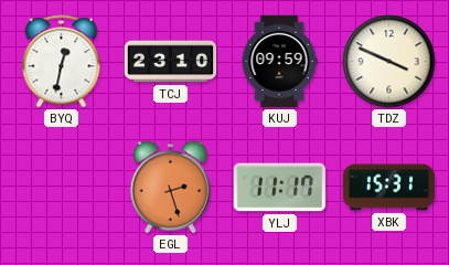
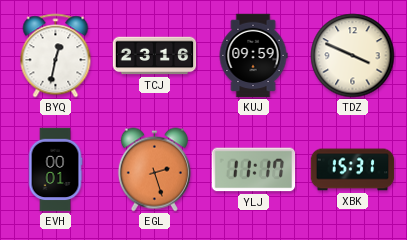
TCJ: 23:10 -> 23:16 (155, 56)
EVH: none -> 00:01 (55, 170)
